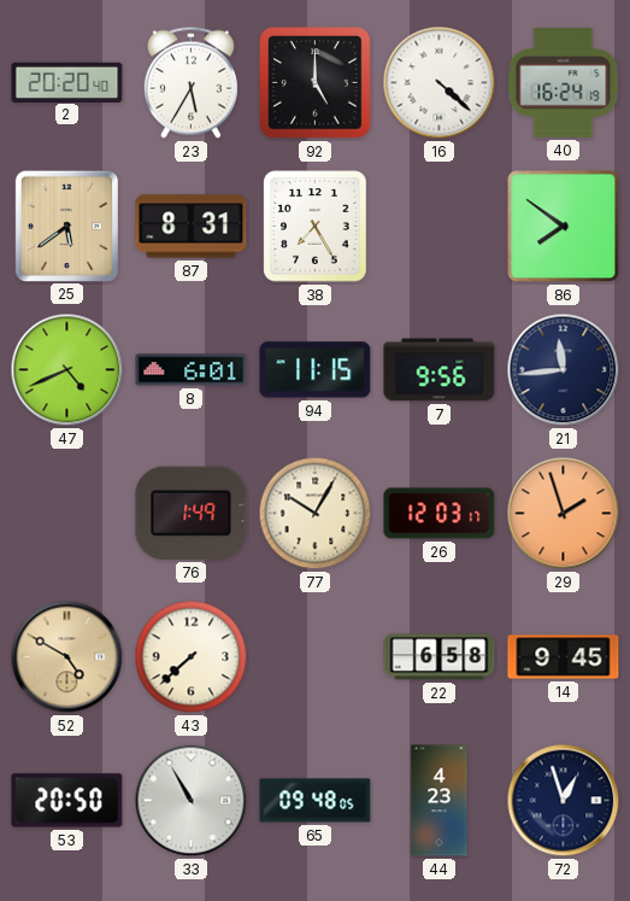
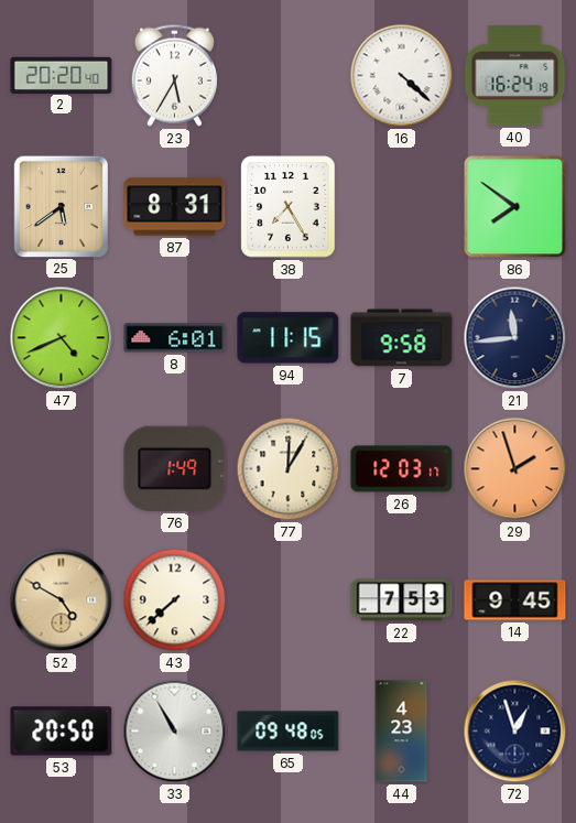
92: 5:00 -> none (316, 83)
7: 9:56 -> 9:58 (402, 338)
77: 10:05 -> 12:05 (289, 469)
22: 6:58 -> 7:53 (402, 600)
